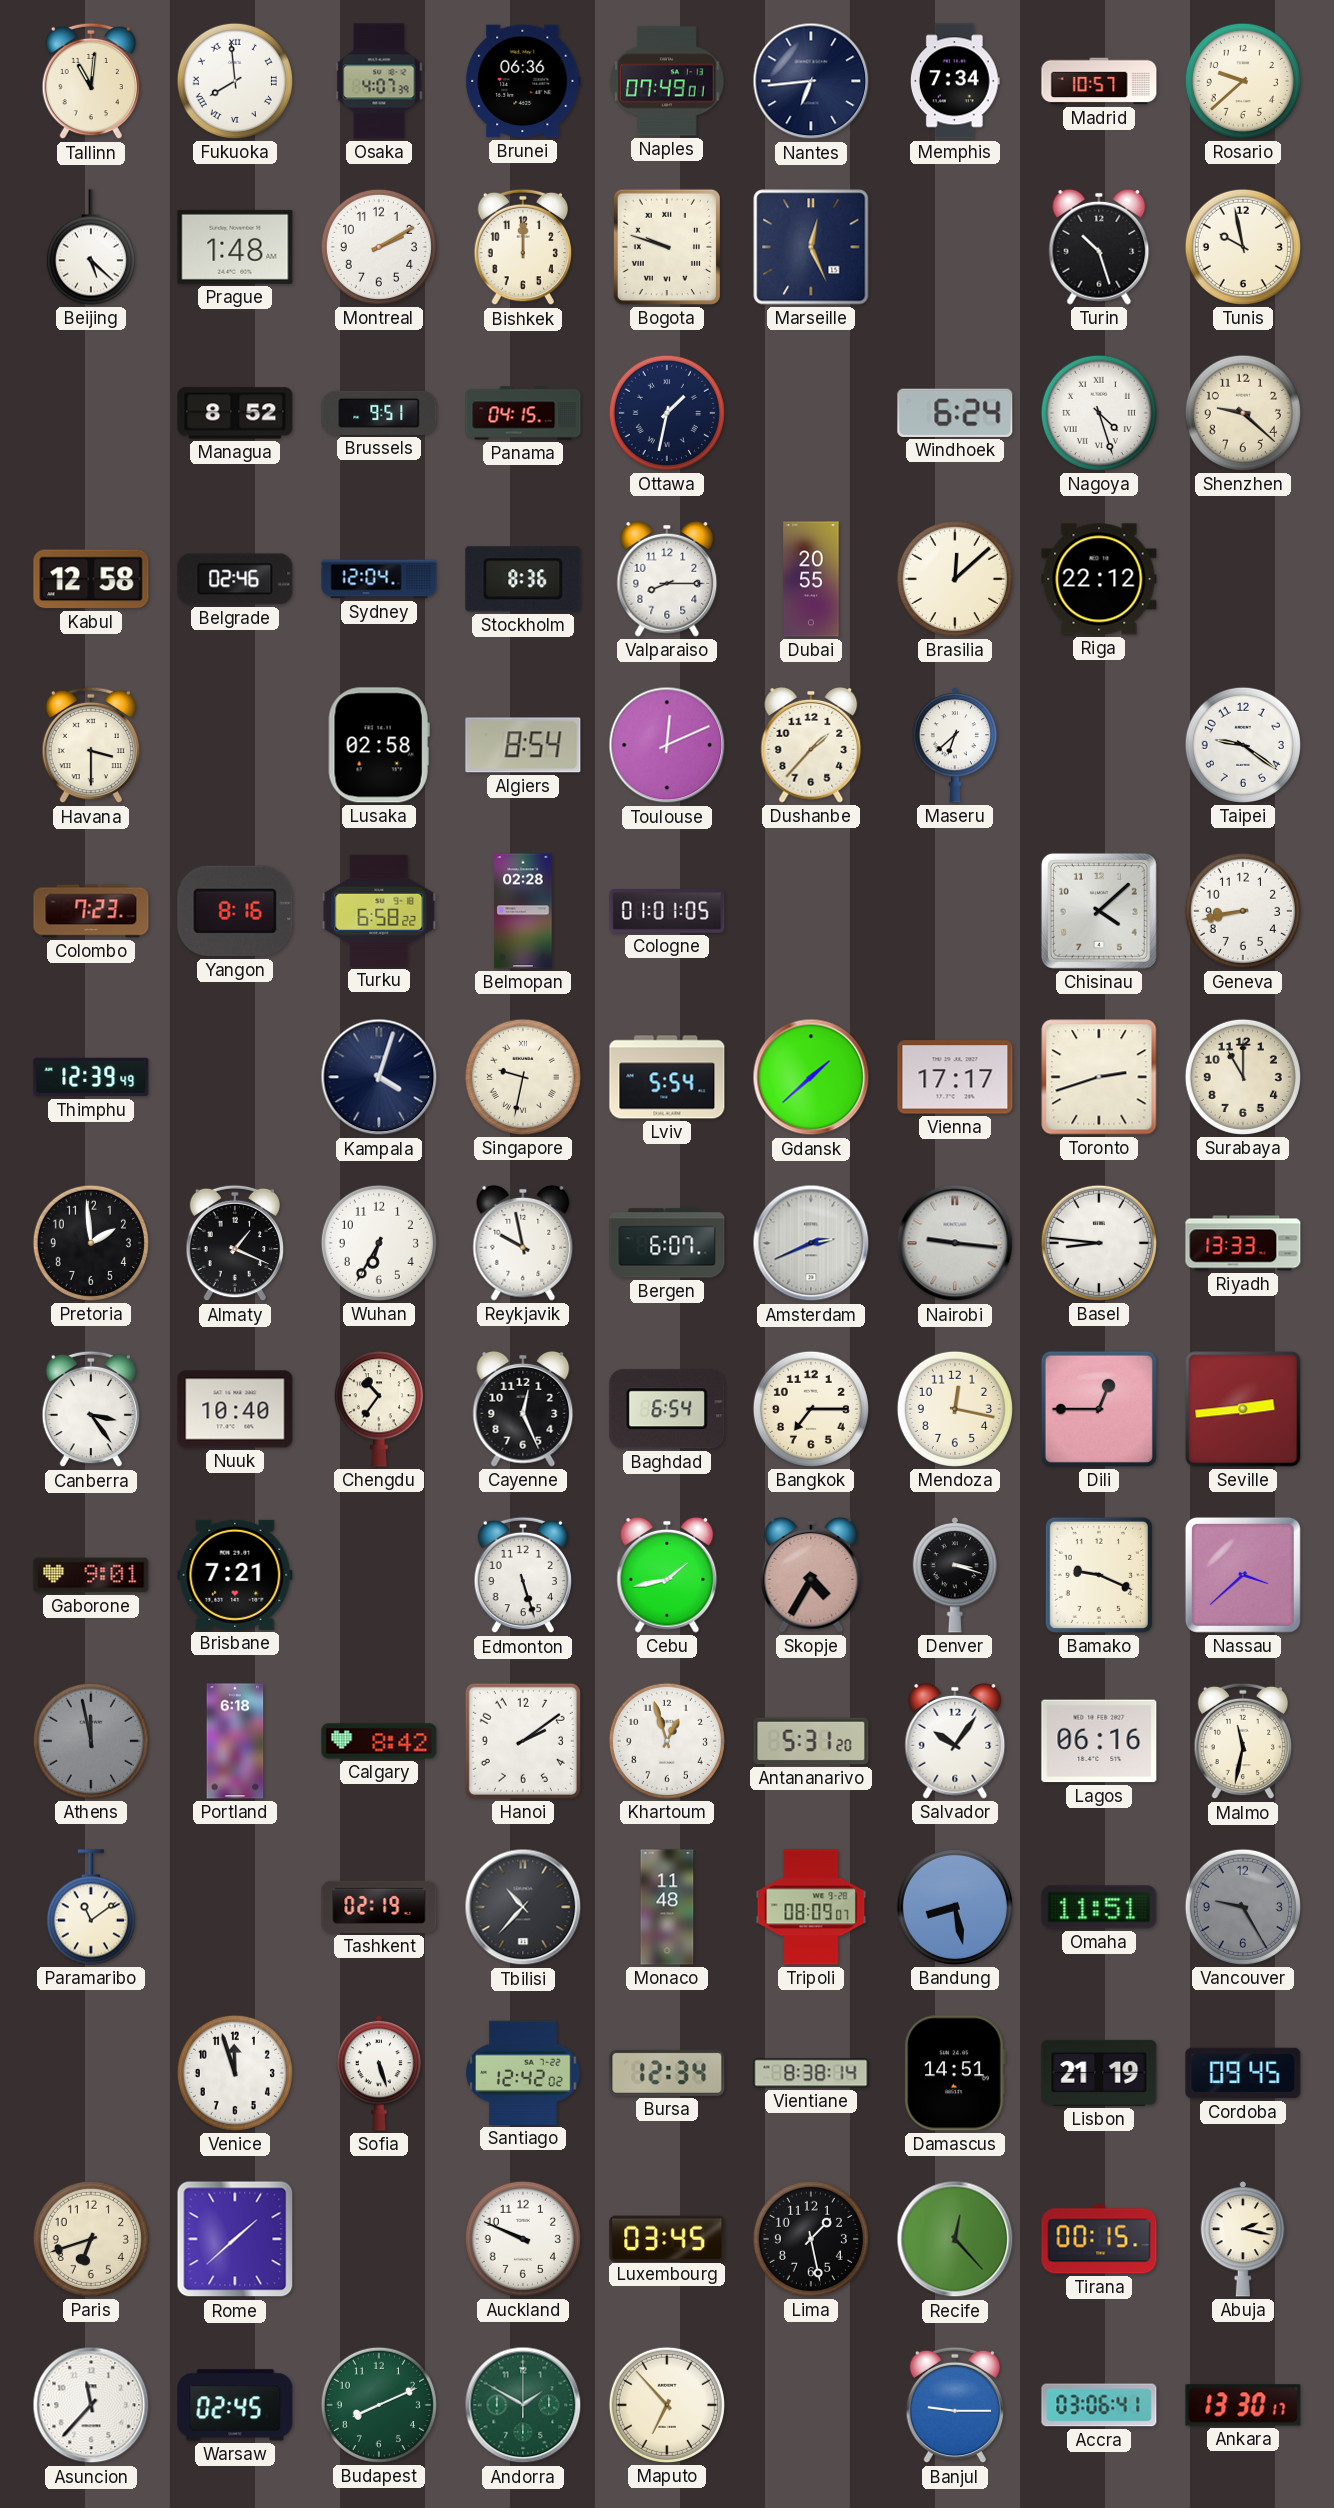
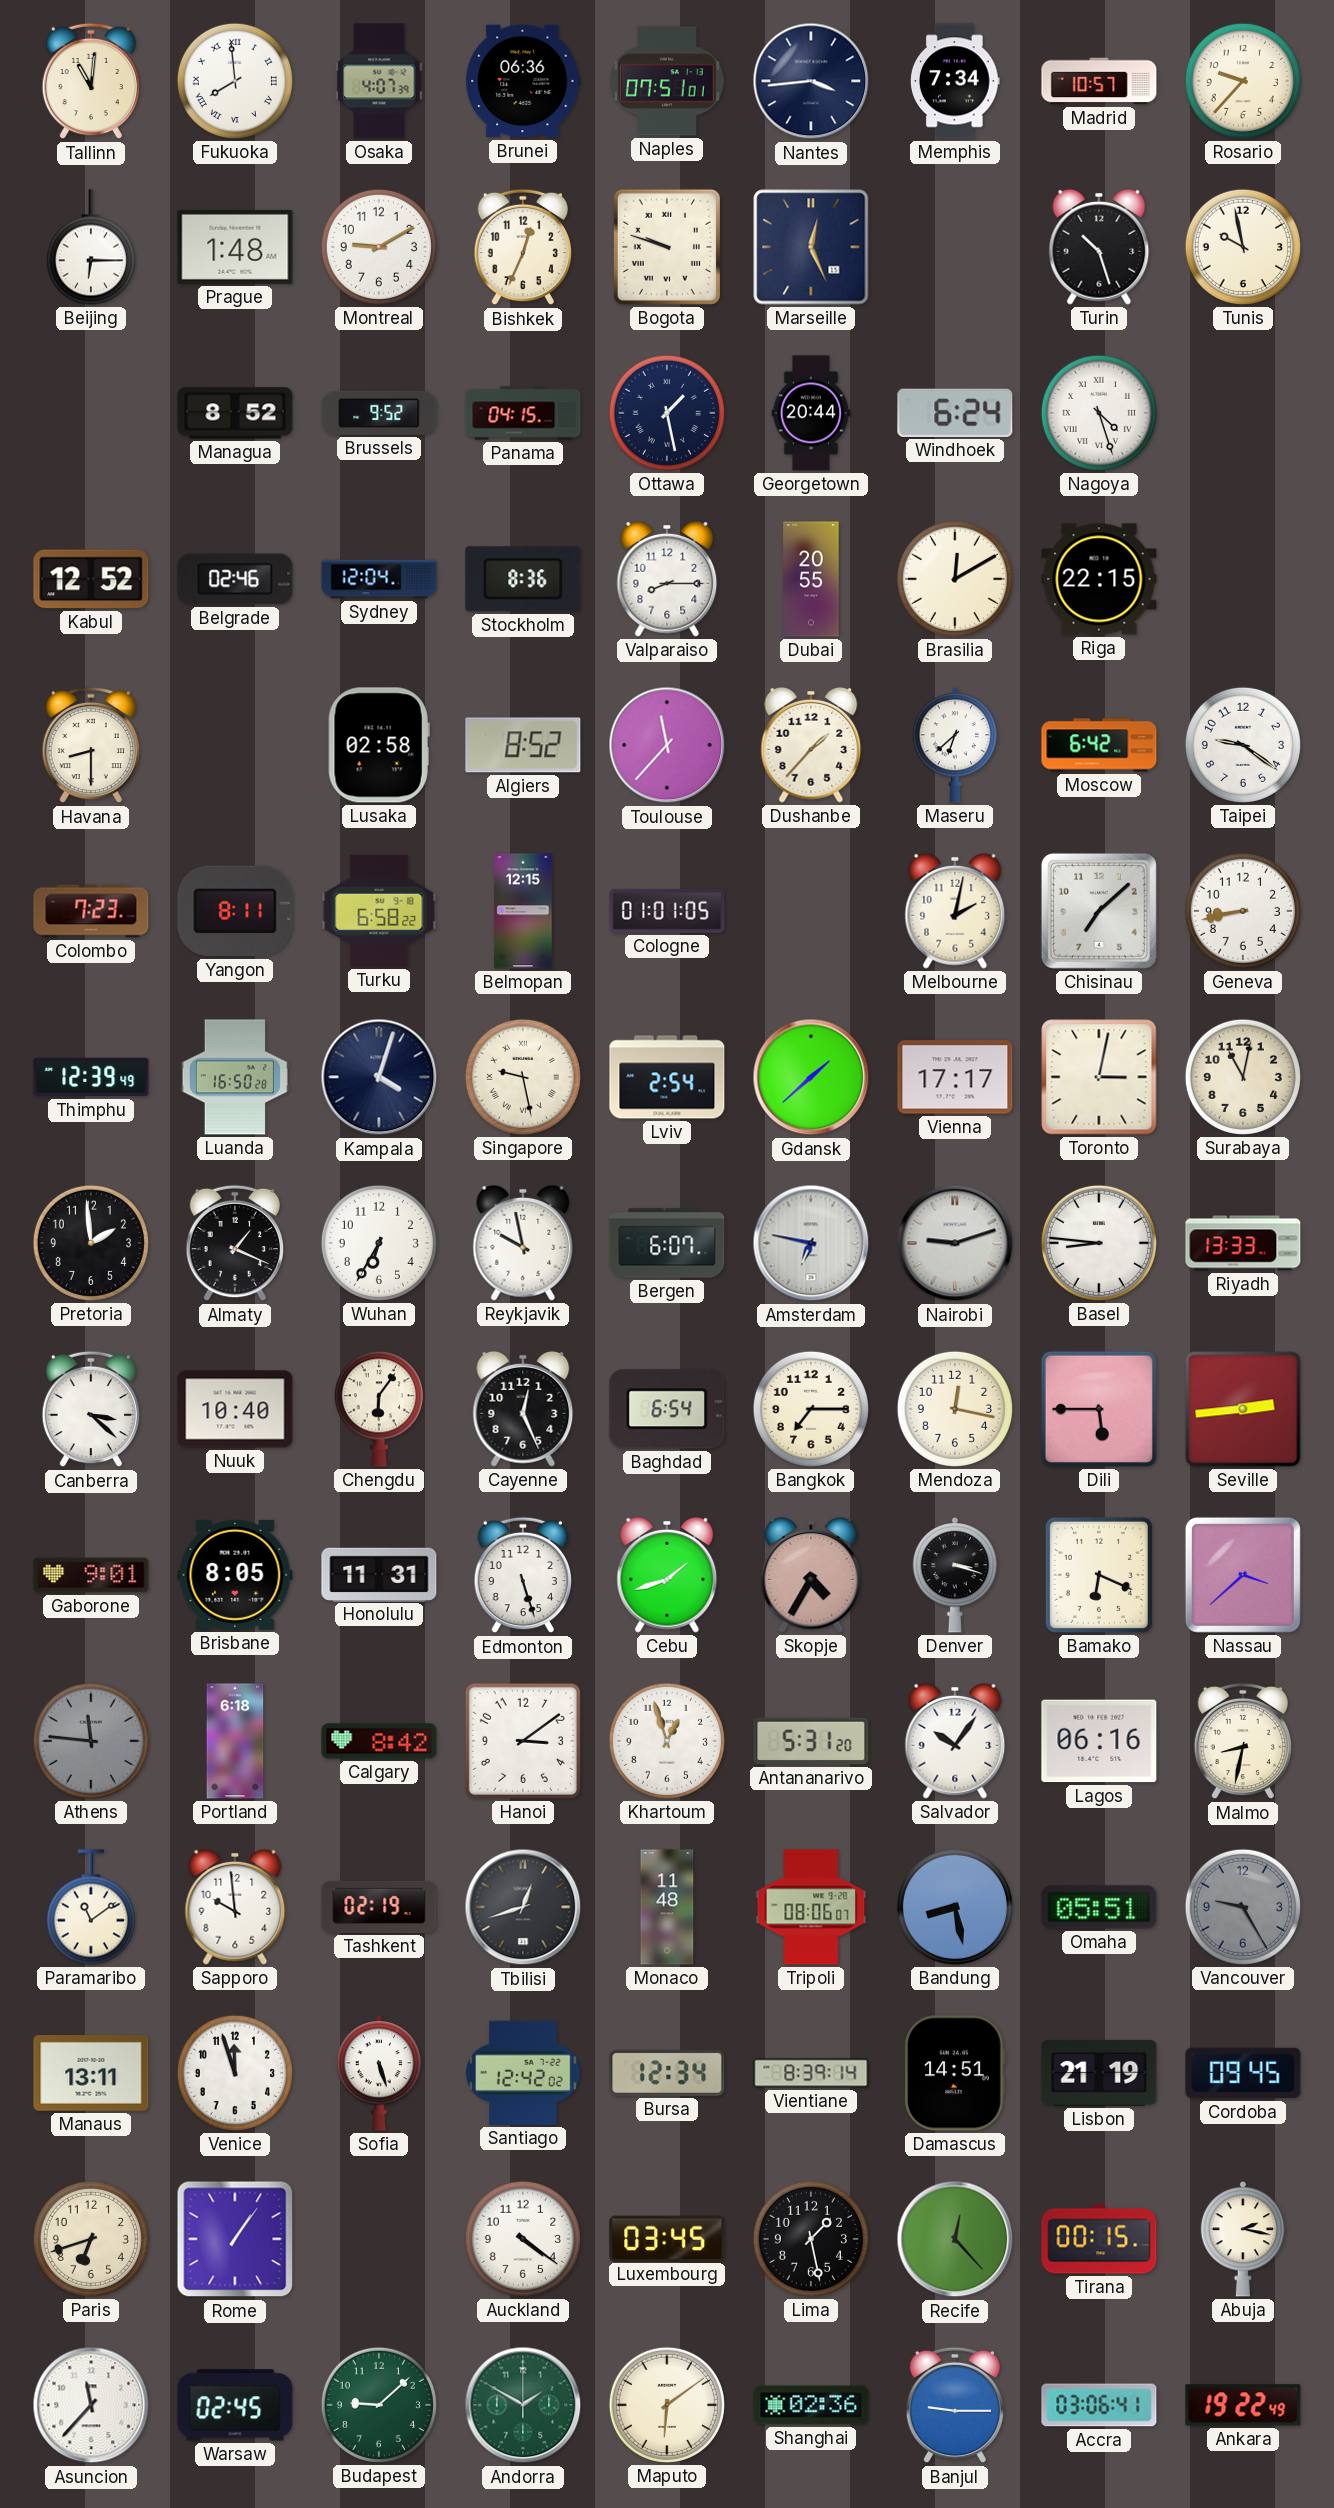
Naples: 07:49 -> 07:51 (667, 81)
Nantes: 6:44 -> 3:44 (811, 81)
Rosario: 9:38 -> 9:37 (1243, 81)
Beijing: 5:22 -> 6:15 (91, 247)
Montreal: 2:10 -> 9:10 (379, 247)
Bishkek: 12:00 -> 12:34 (523, 247)
Brussels: 9:51 -> 9:52 (379, 413)
Ottawa: 1:32 -> 1:28 (667, 413)
Georgetown: none -> 20:44 (811, 413)
Shenzhen: 9:22 -> none (1243, 413)
Kabul: 12:58 -> 12:52 (91, 579)
Brasilia: 12:08 -> 12:10 (955, 579)
Riga: 22:12 -> 22:15 (1099, 579)
Havana: 3:30 -> 8:30 (91, 745)
Algiers: 8:54 -> 8:52 (523, 745)
Toulouse: 12:11 -> 11:37 (667, 745)
Moscow: none -> 6:42 (1099, 745)
Yangon: 8:16 -> 8:11 (235, 911)
Belmopan: 02:28 -> 12:15 (523, 911)
Melbourne: none -> 2:02 (955, 911)
Chisinau: 4:08 -> 7:08 (1099, 911)
Luanda: none -> 16:50 (235, 1077)
Singapore: 9:32 -> 9:28 (523, 1077)
Lviv: 5:54 -> 2:54 (667, 1077)
Toronto: 2:42 -> 3:02 (1099, 1077)
Surabaya: 11:00 -> 11:02 (1243, 1077)
Amsterdam: 2:41 -> 6:47 (811, 1243)
Nairobi: 9:16 -> 9:12 (955, 1243)
Canberra: 3:24 -> 3:22 (91, 1409)
Chengdu: 10:36 -> 6:06 (379, 1409)
Dili: 12:45 -> 5:45 (1099, 1409)
Brisbane: 7:21 -> 8:05 (235, 1575)
Honolulu: none -> 11:31 (379, 1574)
Cebu: 1:43 -> 1:42 (667, 1575)
Bamako: 9:19 -> 6:19 (1099, 1575)
Athens: 11:58 -> 11:46 (91, 1741)
Hanoi: 2:09 -> 3:09 (523, 1741)
Malmo: 11:32 -> 8:32 (1243, 1741)
Sapporo: none -> 9:59 (235, 1907)
Tbilisi: 10:37 -> 12:42 (523, 1907)
Tripoli: 08:09 -> 08:06 (811, 1907)
Omaha: 11:51 -> 05:51 (1099, 1907)
Manaus: none -> 13:11 (91, 2074)
Vientiane: 8:38 -> 8:39 (811, 2073)
Rome: 1:38 -> 1:06 (235, 2239)
Auckland: 9:49 -> 4:21 (523, 2239)
Budapest: 8:11 -> 9:08 (379, 2405)
Maputo: 6:53 -> 6:09 (667, 2405)
Shanghai: none -> 02:36 (811, 2405)
Ankara: 13:30 -> 19:22 (1243, 2405)
